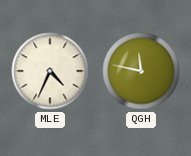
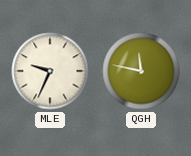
MLE: 4:34 -> 9:34 (50, 71)
